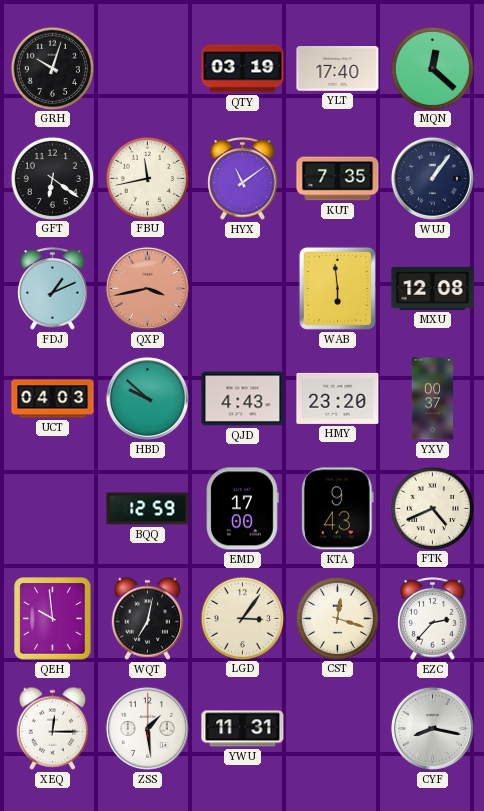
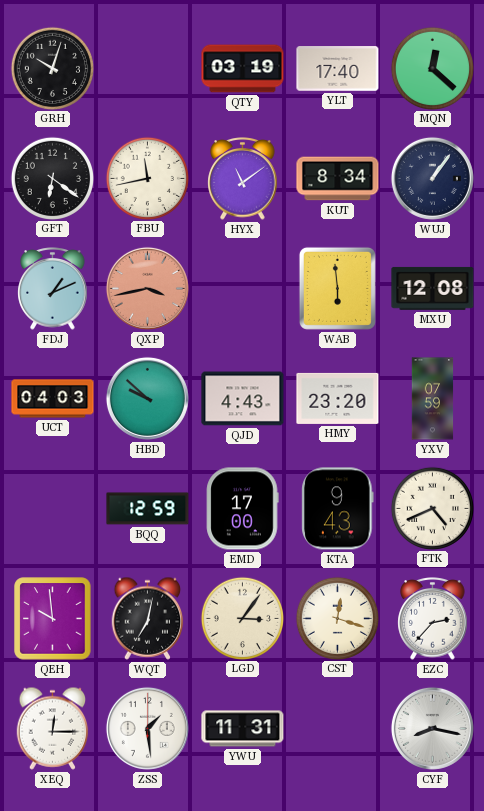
KUT: 7:35 -> 8:34 (338, 179)
YXV: 00:37 -> 07:59 (433, 399)
